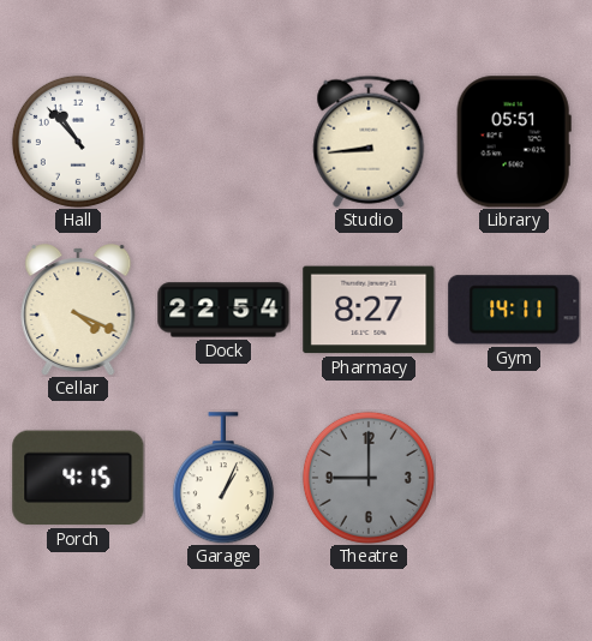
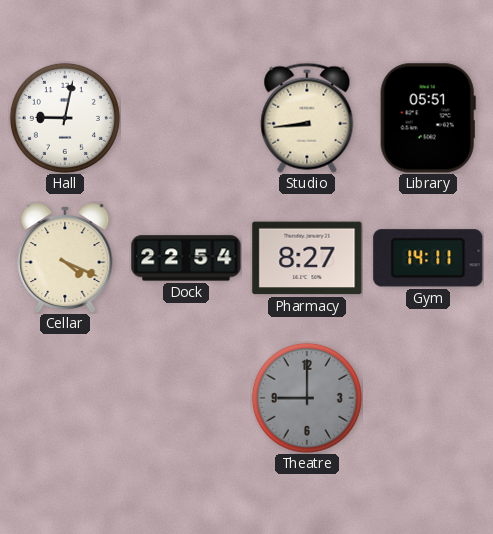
Hall: 10:53 -> 9:02 (65, 118)
Porch: 4:15 -> none (78, 478)
Garage: 1:04 -> none (223, 478)
